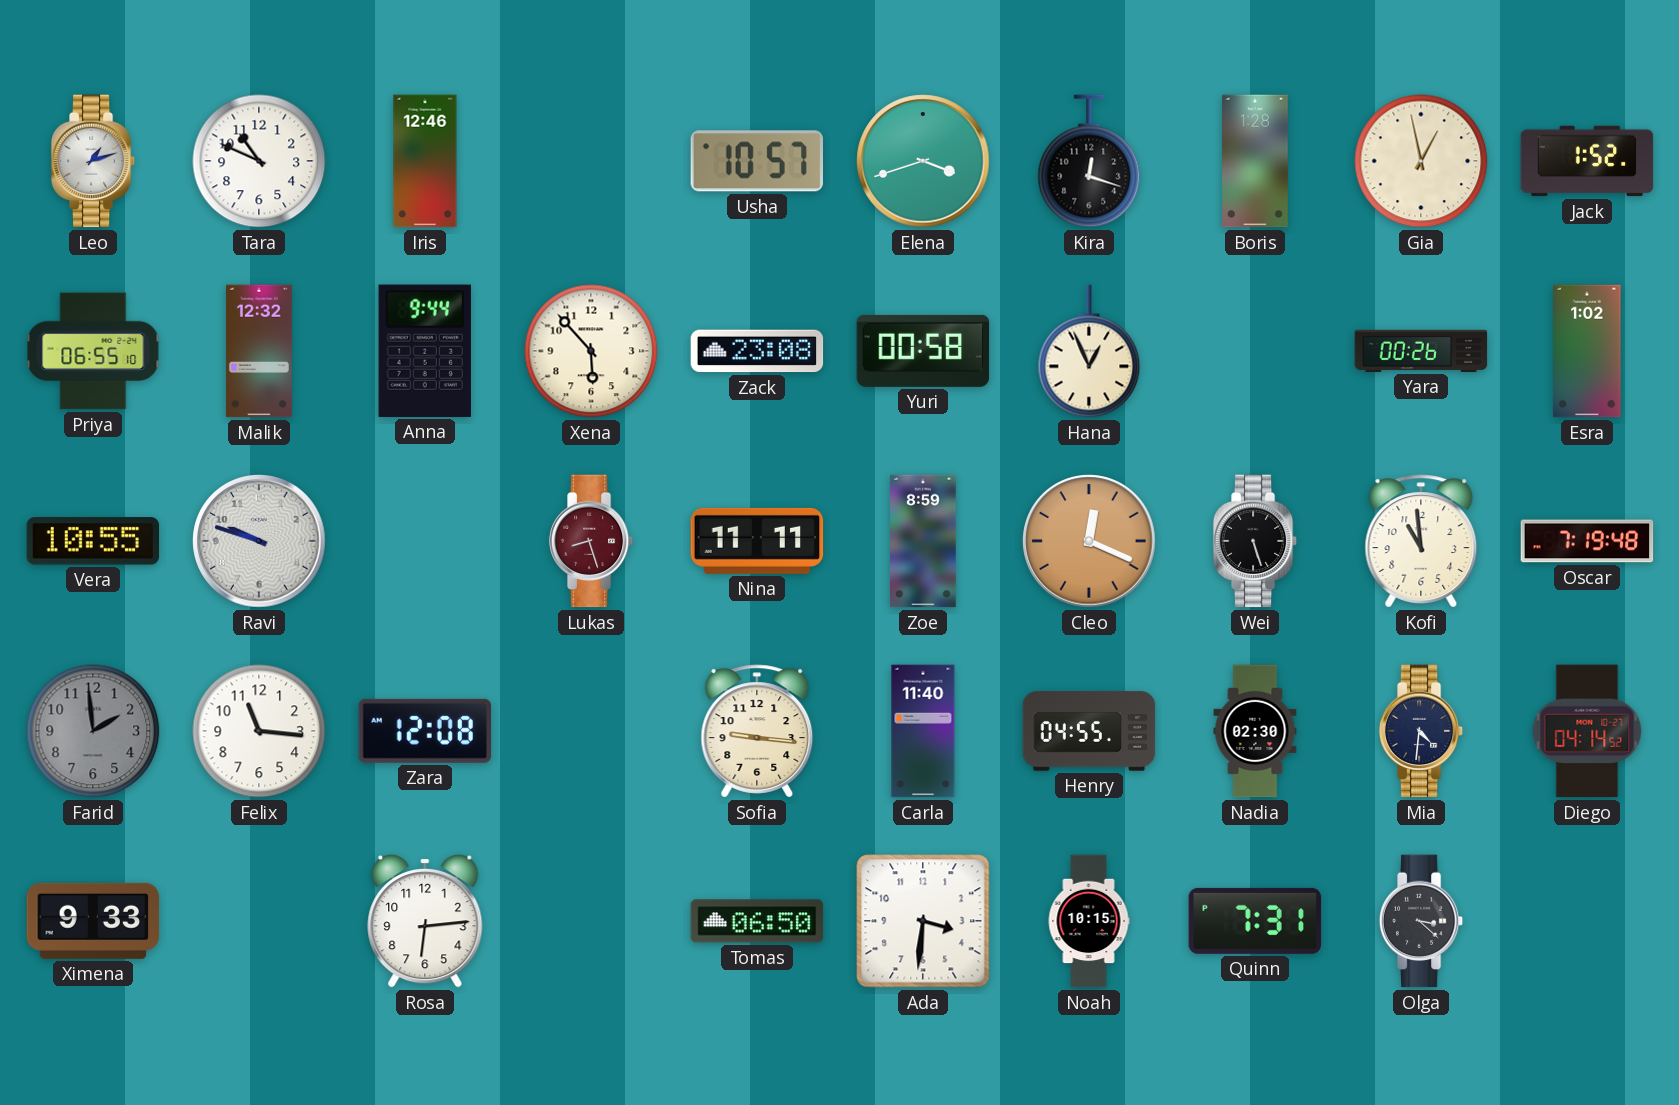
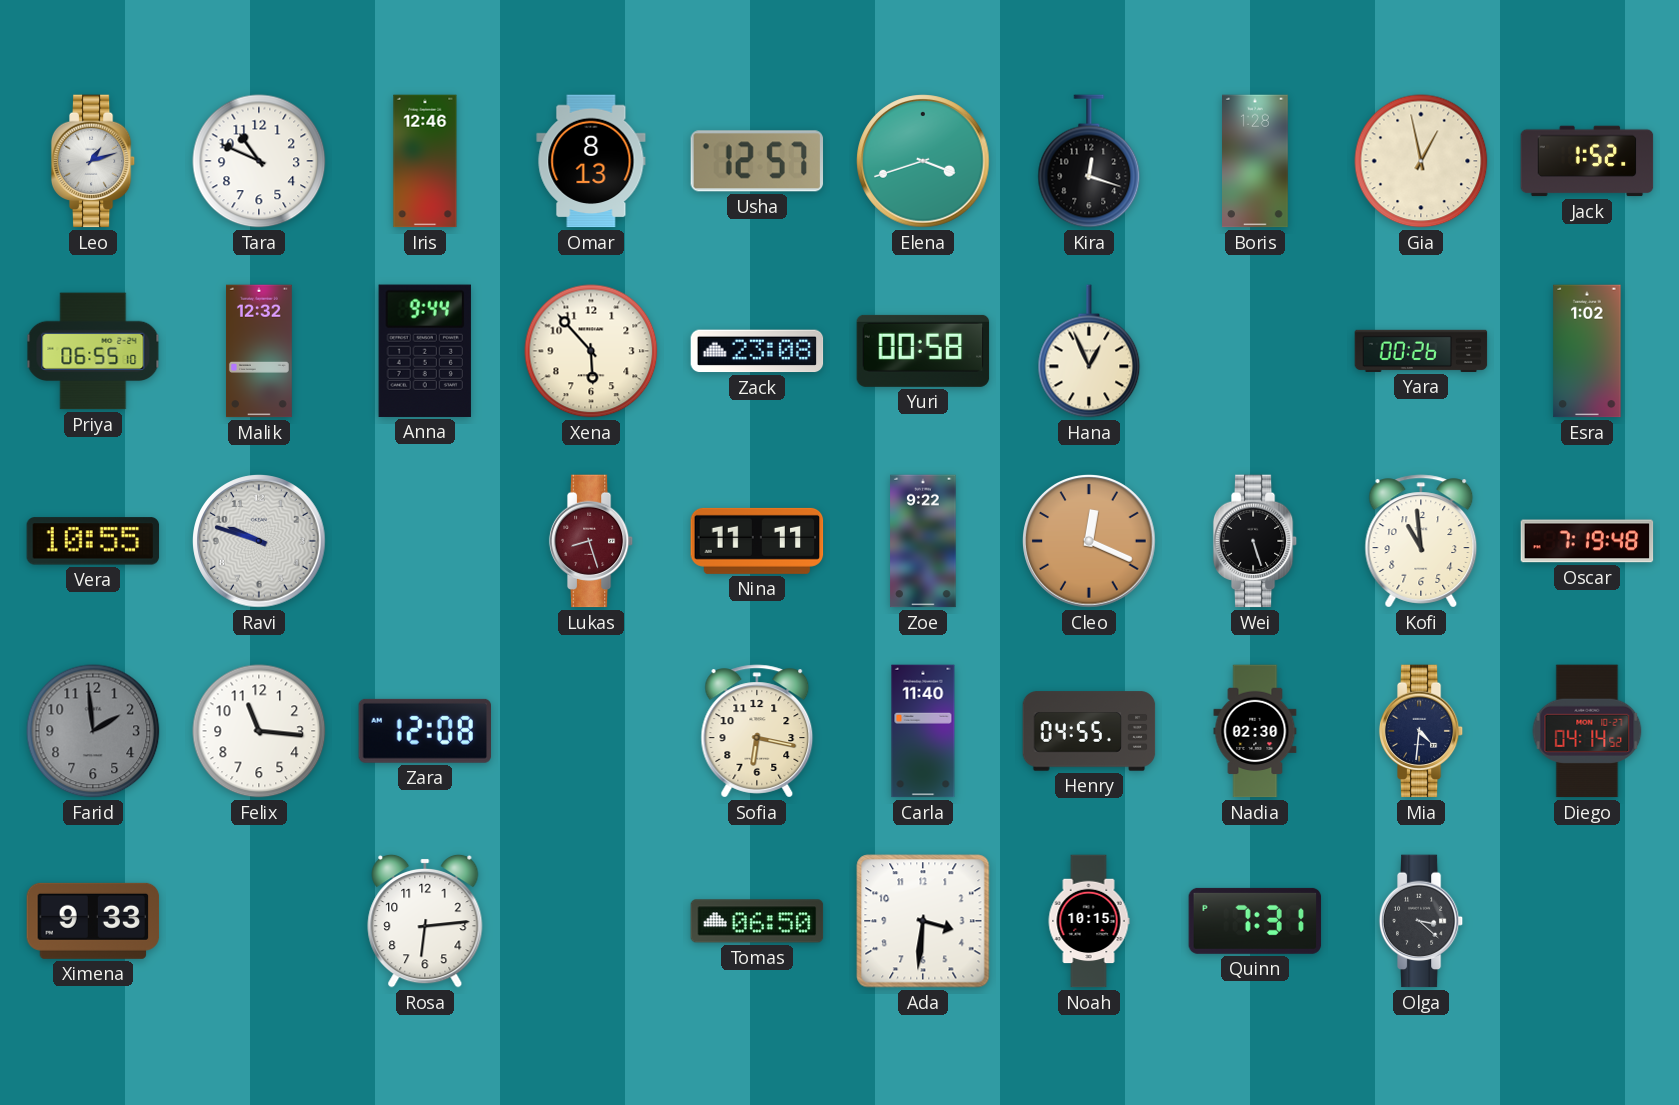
Omar: none -> 8:13 (591, 161)
Usha: 10:57 -> 12:57 (757, 161)
Zoe: 8:59 -> 9:22 (923, 541)
Sofia: 9:16 -> 6:17 (757, 731)
